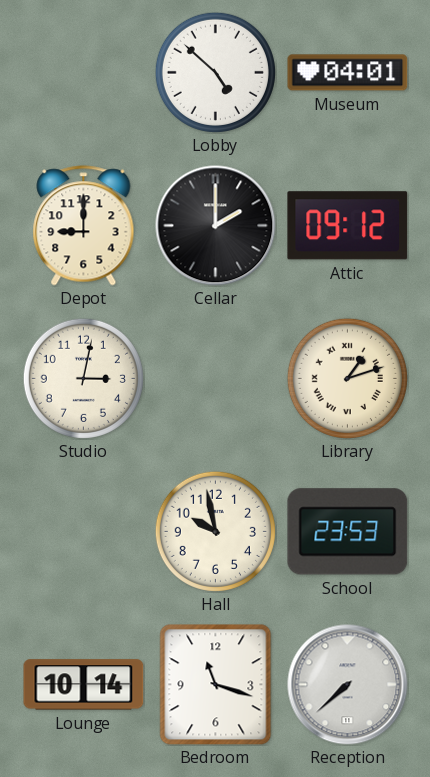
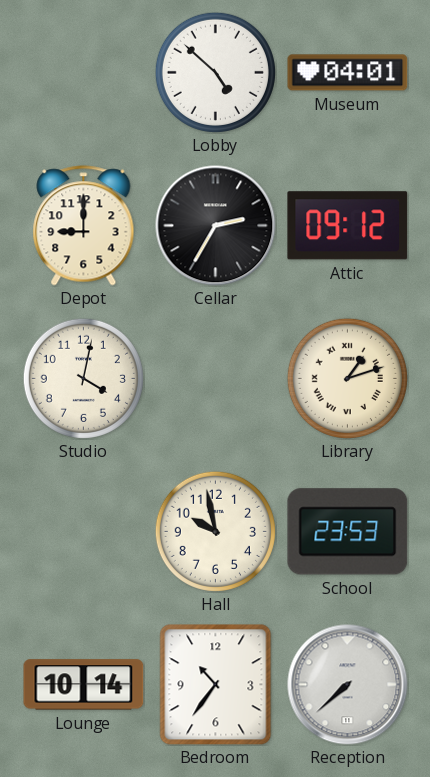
Cellar: 2:00 -> 2:35 (216, 226)
Studio: 3:02 -> 4:02 (83, 378)
Bedroom: 11:18 -> 10:36 (216, 685)
